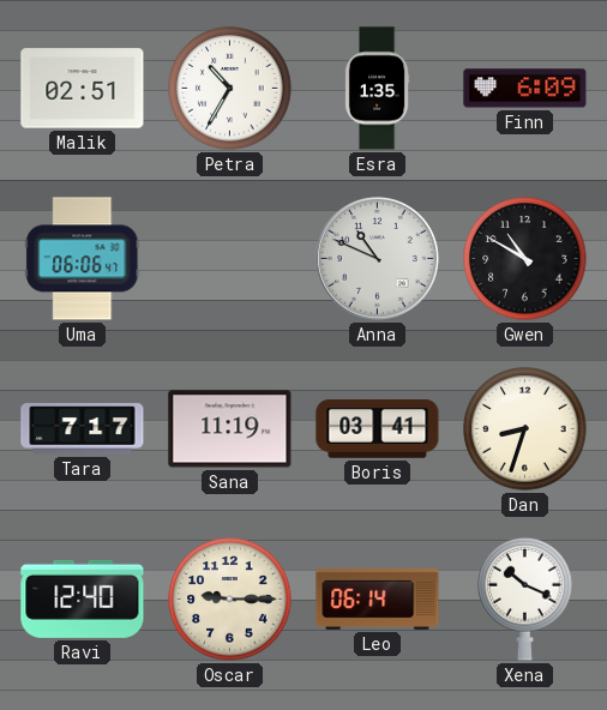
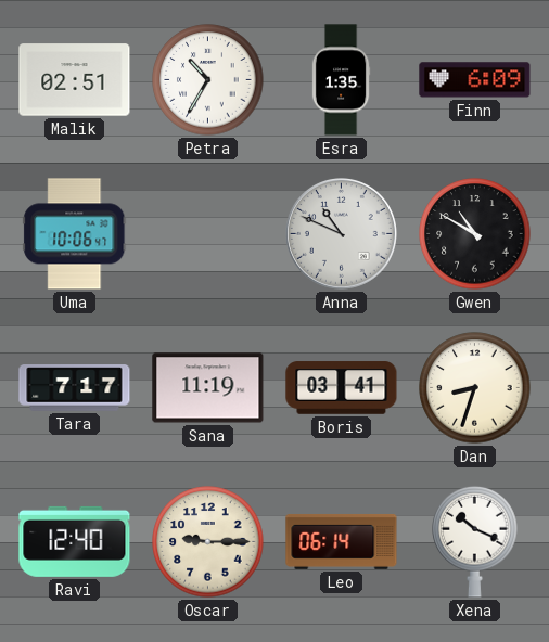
Uma: 06:06 -> 10:06 (75, 234)
